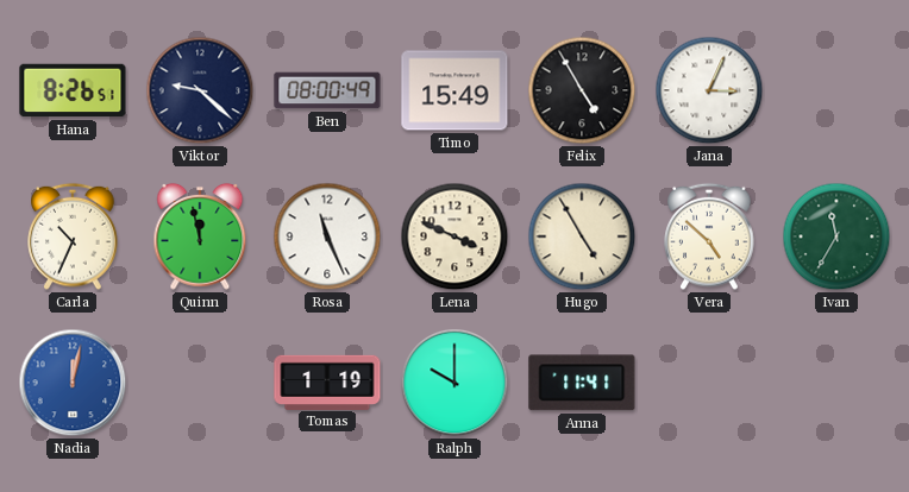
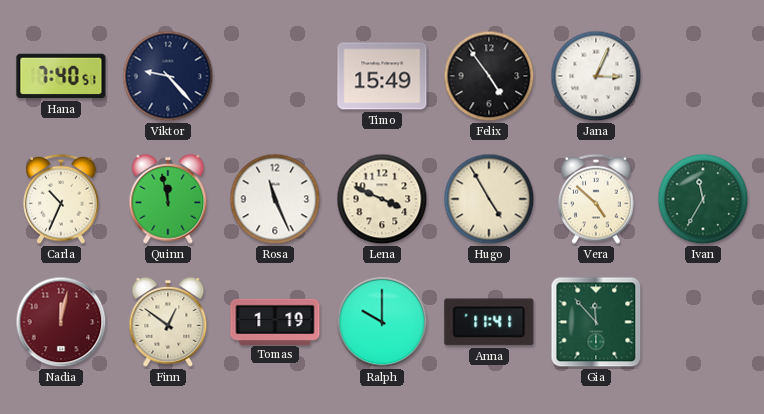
Hana: 8:26 -> 7:40 (61, 76)
Viktor: 9:22 -> 9:23 (168, 76)
Ben: 08:00 -> none (327, 90)
Felix: 4:55 -> 4:54 (489, 76)
Nadia dial: blue -> burgundy (61, 322)
Finn: none -> 12:51 (168, 322)
Gia: none -> 11:53 (596, 322)
